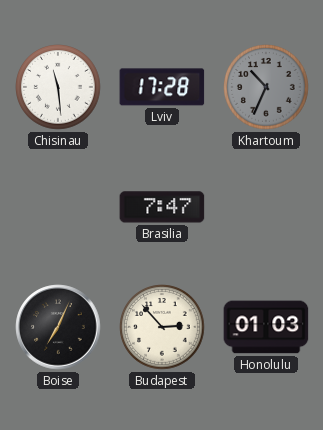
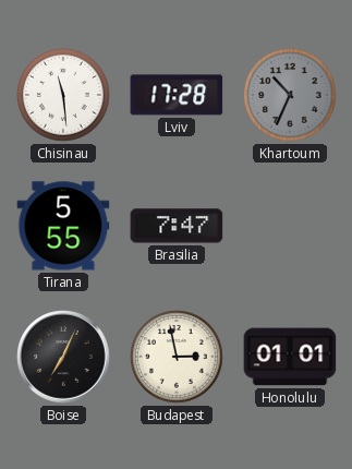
Tirana: none -> 5:55 (63, 226)
Budapest: 2:53 -> 2:58 (178, 358)
Honolulu: 01:03 -> 01:01 (290, 357)
